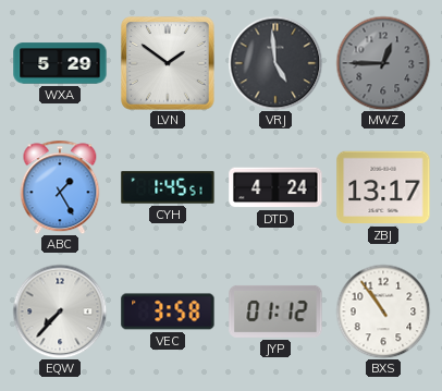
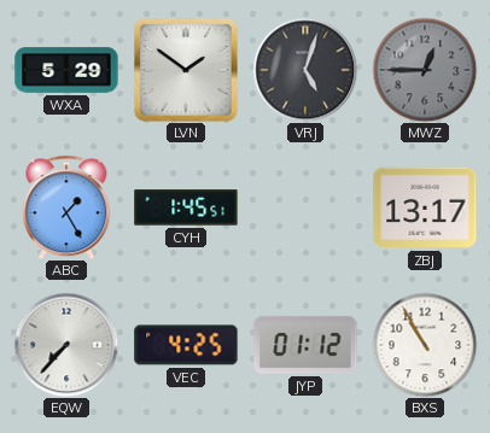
VRJ: 4:59 -> 5:03 (305, 70)
DTD: 4:24 -> none (275, 187)
VEC: 3:58 -> 4:25 (186, 345)
BXS: 10:54 -> 10:55 (425, 345)
